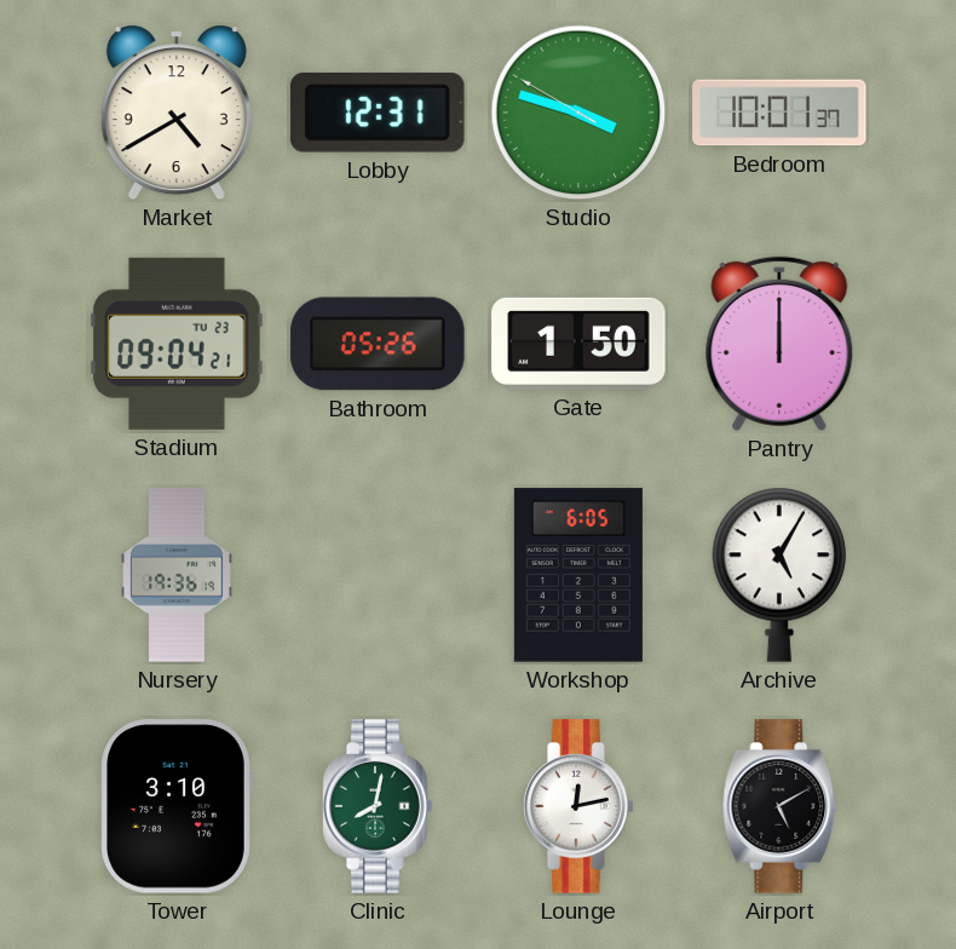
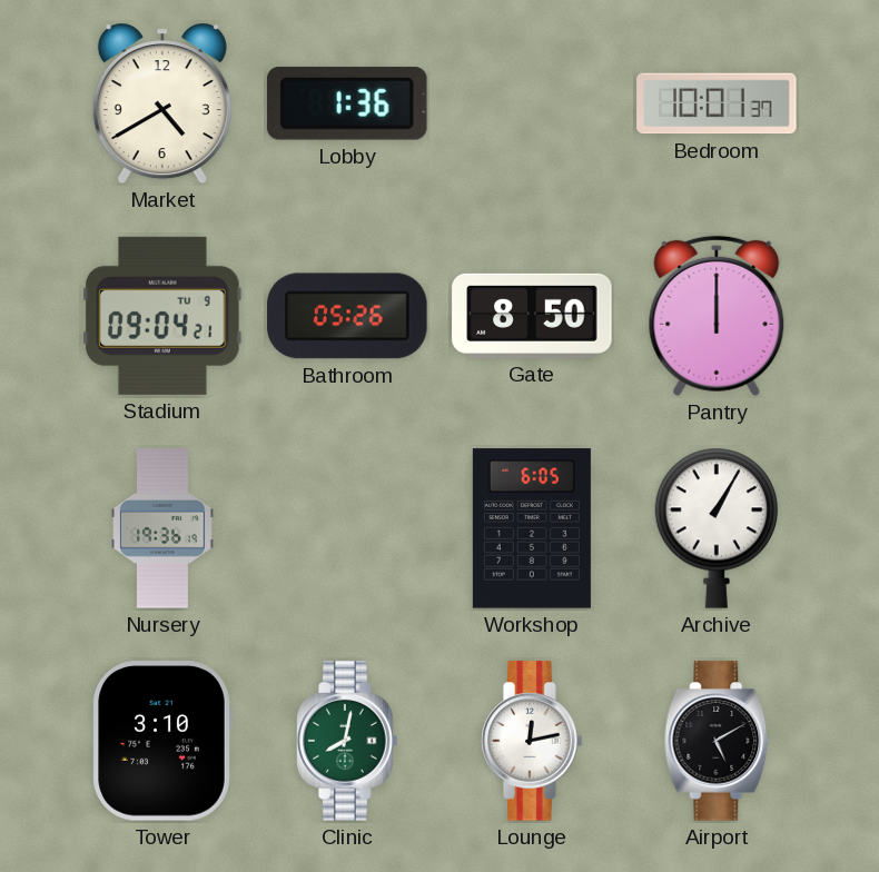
Lobby: 12:31 -> 1:36 (347, 103)
Studio: 3:47 -> none (578, 113)
Stadium date: TU 23 -> TU 9 (162, 316)
Gate: 1:50 -> 8:50 (532, 316)
Archive: 5:05 -> 1:05 (717, 528)
